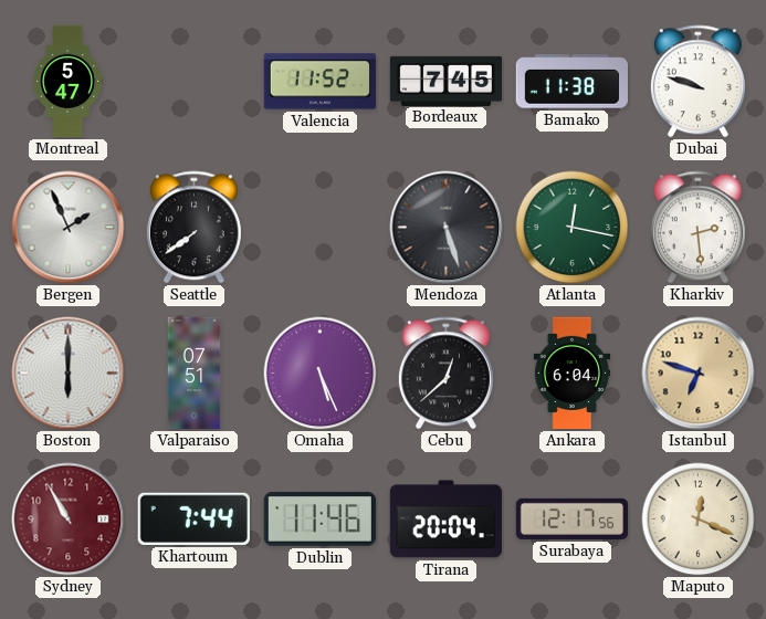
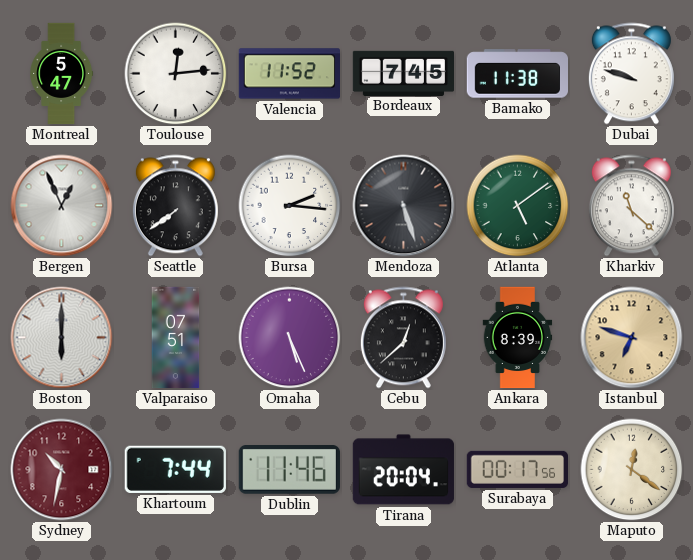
Toulouse: none -> 12:14 (176, 74)
Bergen: 1:56 -> 12:56 (62, 206)
Bursa: none -> 2:16 (290, 206)
Atlanta: 12:17 -> 5:09 (518, 206)
Kharkiv: 2:29 -> 11:22 (631, 206)
Ankara: 6:04 -> 8:39 (518, 338)
Sydney: 10:55 -> 10:32 (62, 470)
Surabaya: 12:17 -> 00:17 (517, 469)
Maputo: 12:19 -> 12:21 (632, 470)
